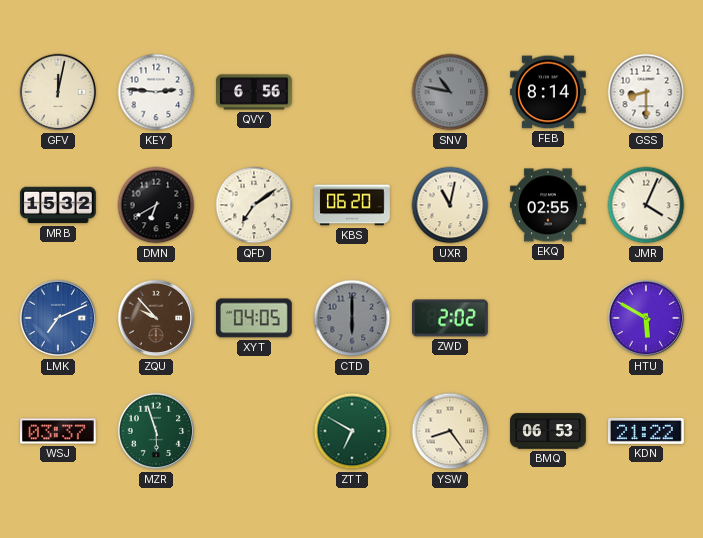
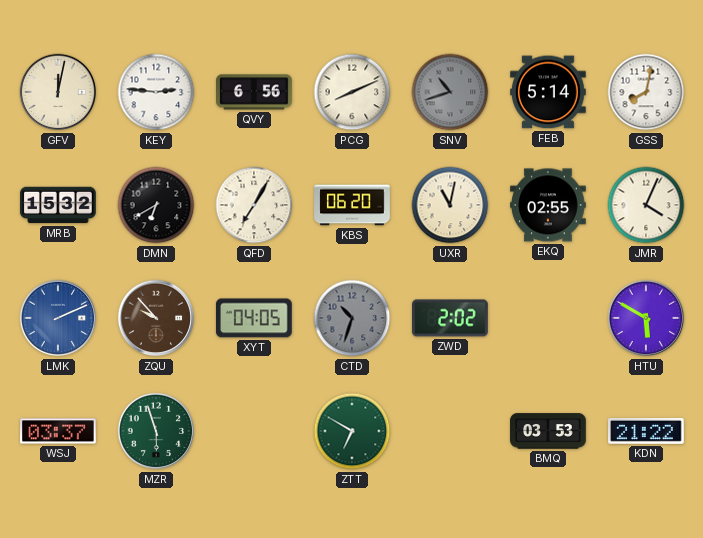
PCG: none -> 8:11 (352, 92)
SNV: 10:47 -> 10:42 (450, 92)
FEB: 8:14 -> 5:14 (549, 92)
GSS: 8:30 -> 8:02 (646, 92)
QFD: 7:09 -> 7:05 (254, 205)
LMK: 7:11 -> 2:11 (58, 318)
CTD: 6:00 -> 10:33 (352, 318)
YSW: 8:24 -> none (450, 431)
BMQ: 06:53 -> 03:53 (548, 431)
